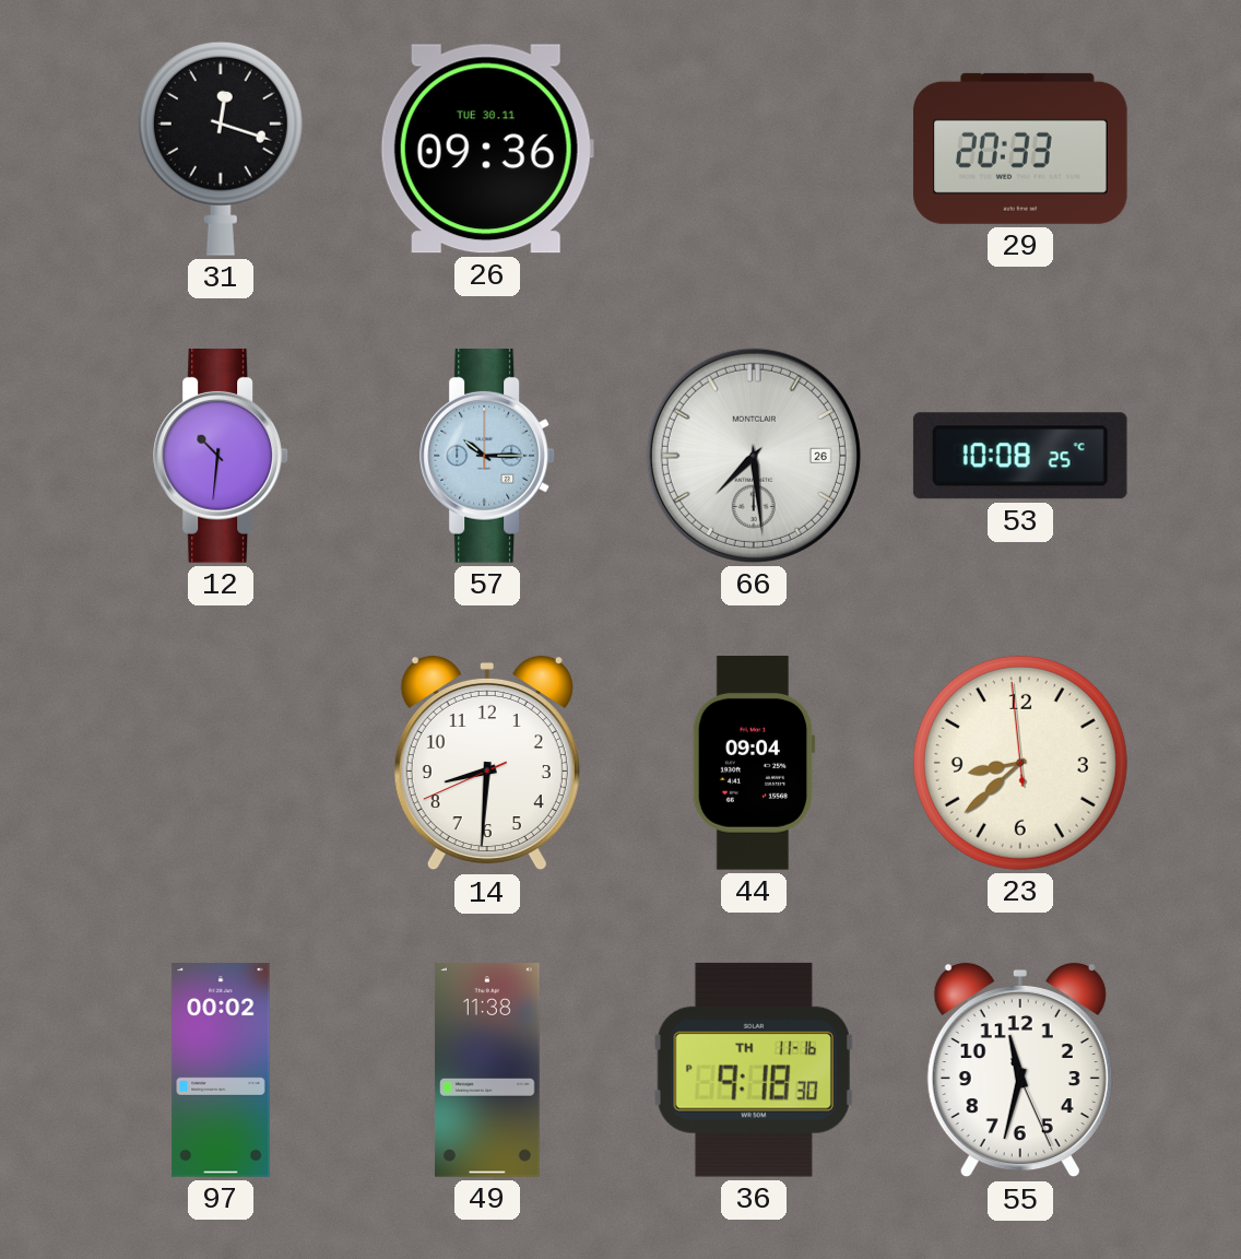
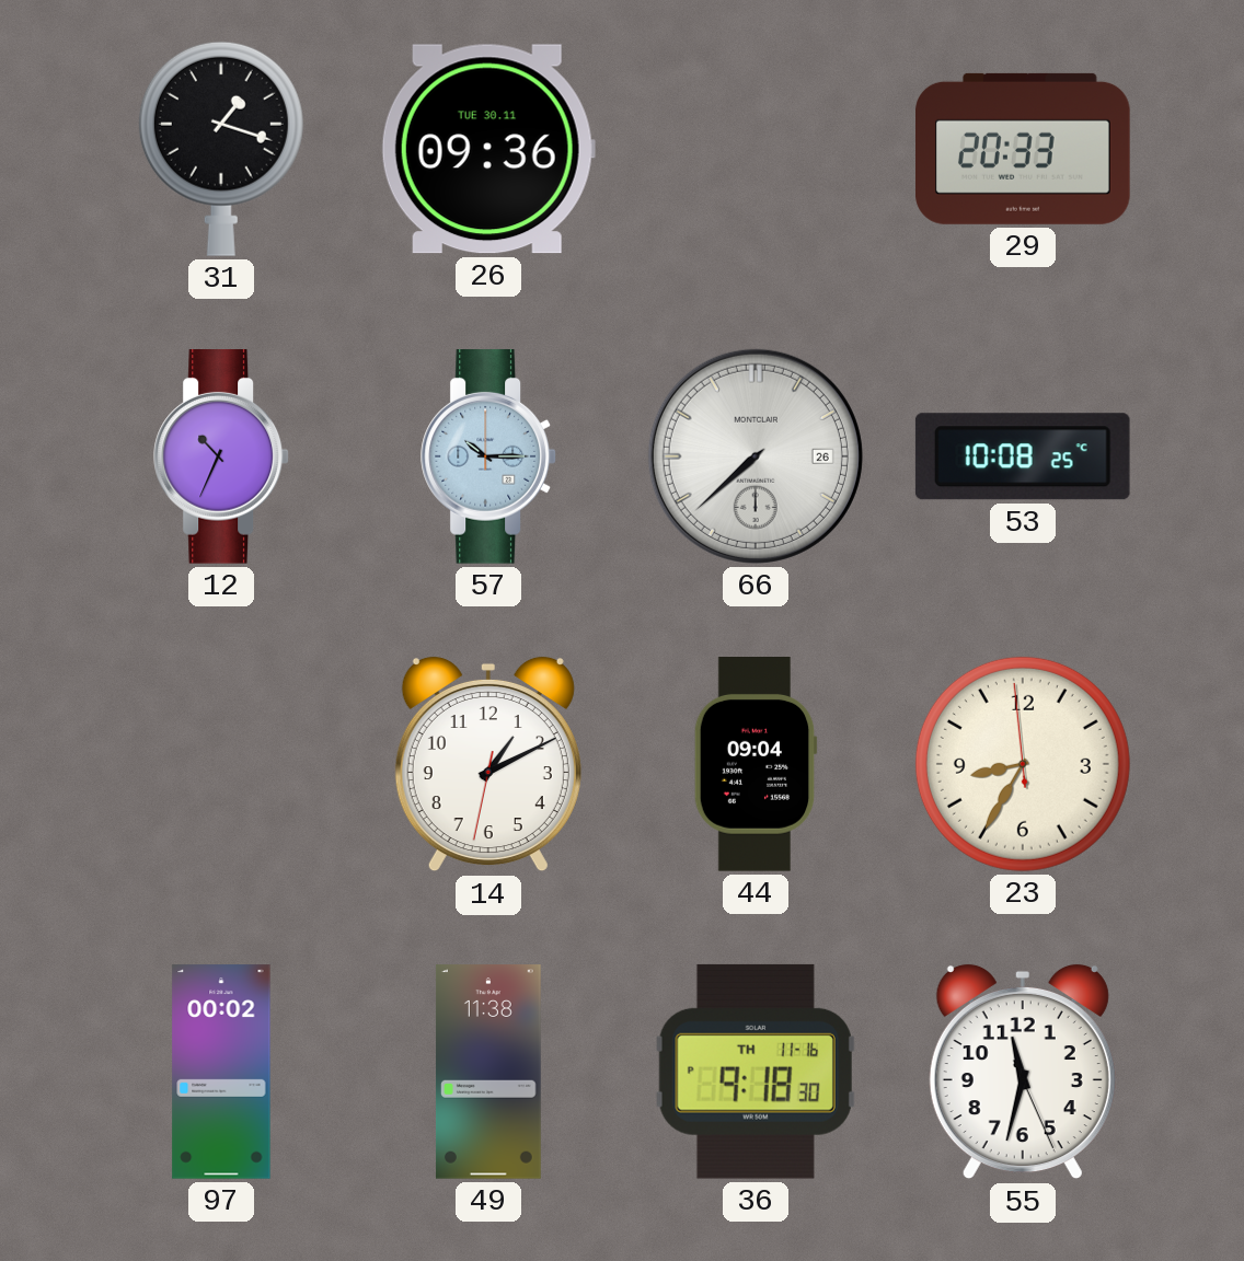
31: 12:18 -> 1:18 (221, 149)
12: 10:31 -> 10:34 (221, 458)
66: 7:29 -> 7:38 (756, 456)
14: 8:30 -> 1:10 (488, 764)
23: 8:37 -> 8:34 (1023, 764)
